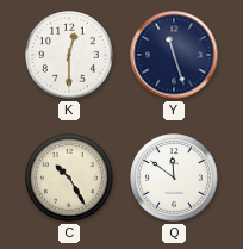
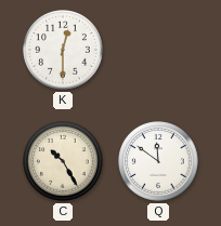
Y: 11:27 -> none (174, 55)
